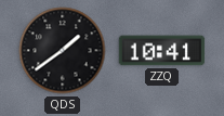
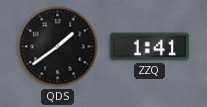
ZZQ: 10:41 -> 1:41 (150, 47)
